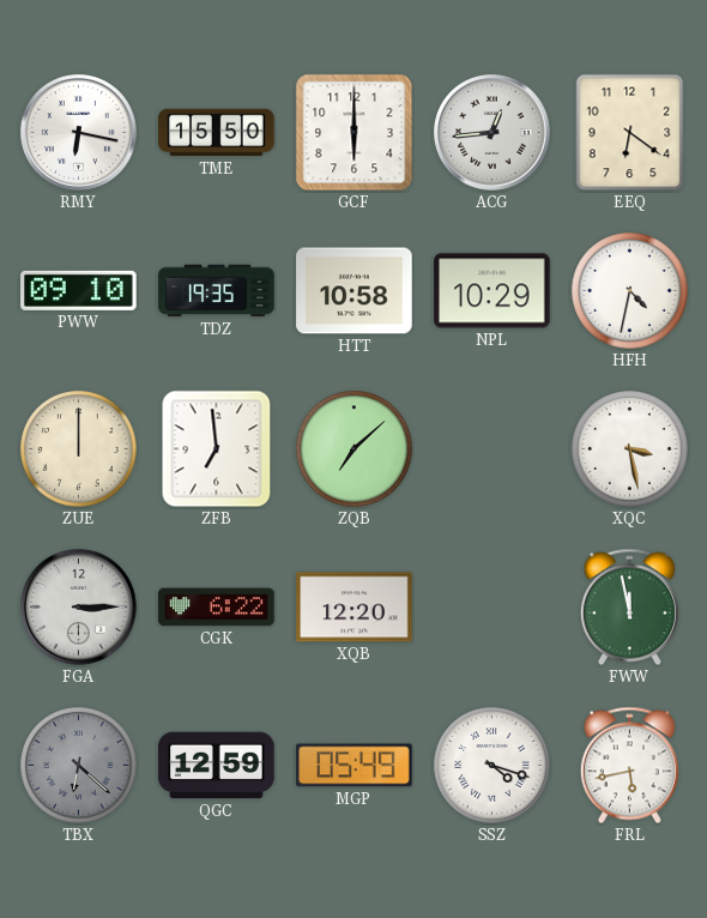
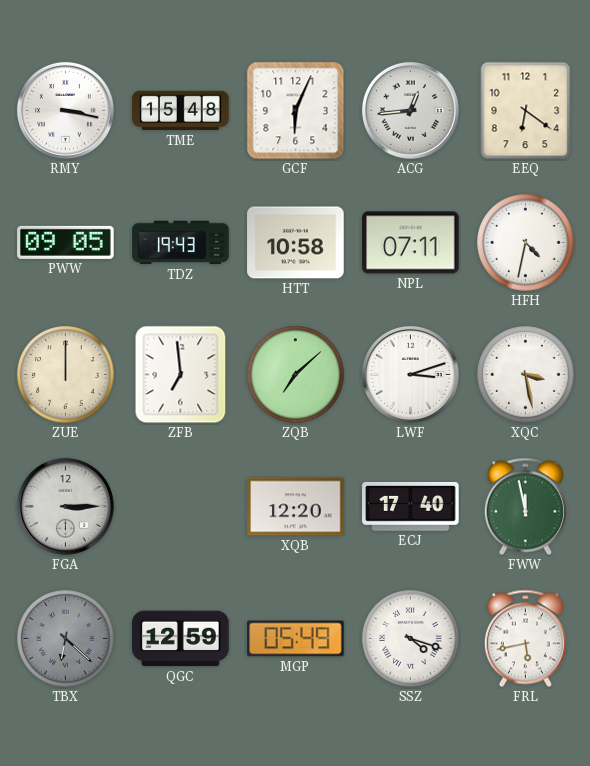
RMY: 6:17 -> 3:17 (65, 110)
TME: 15:50 -> 15:48 (181, 111)
GCF: 6:00 -> 6:04 (296, 111)
PWW: 09:10 -> 09:05 (66, 242)
TDZ: 19:35 -> 19:43 (181, 243)
NPL: 10:29 -> 07:11 (411, 243)
LWF: none -> 3:12 (410, 374)
CGK: 6:22 -> none (217, 608)
ECJ: none -> 17:40 (411, 506)
